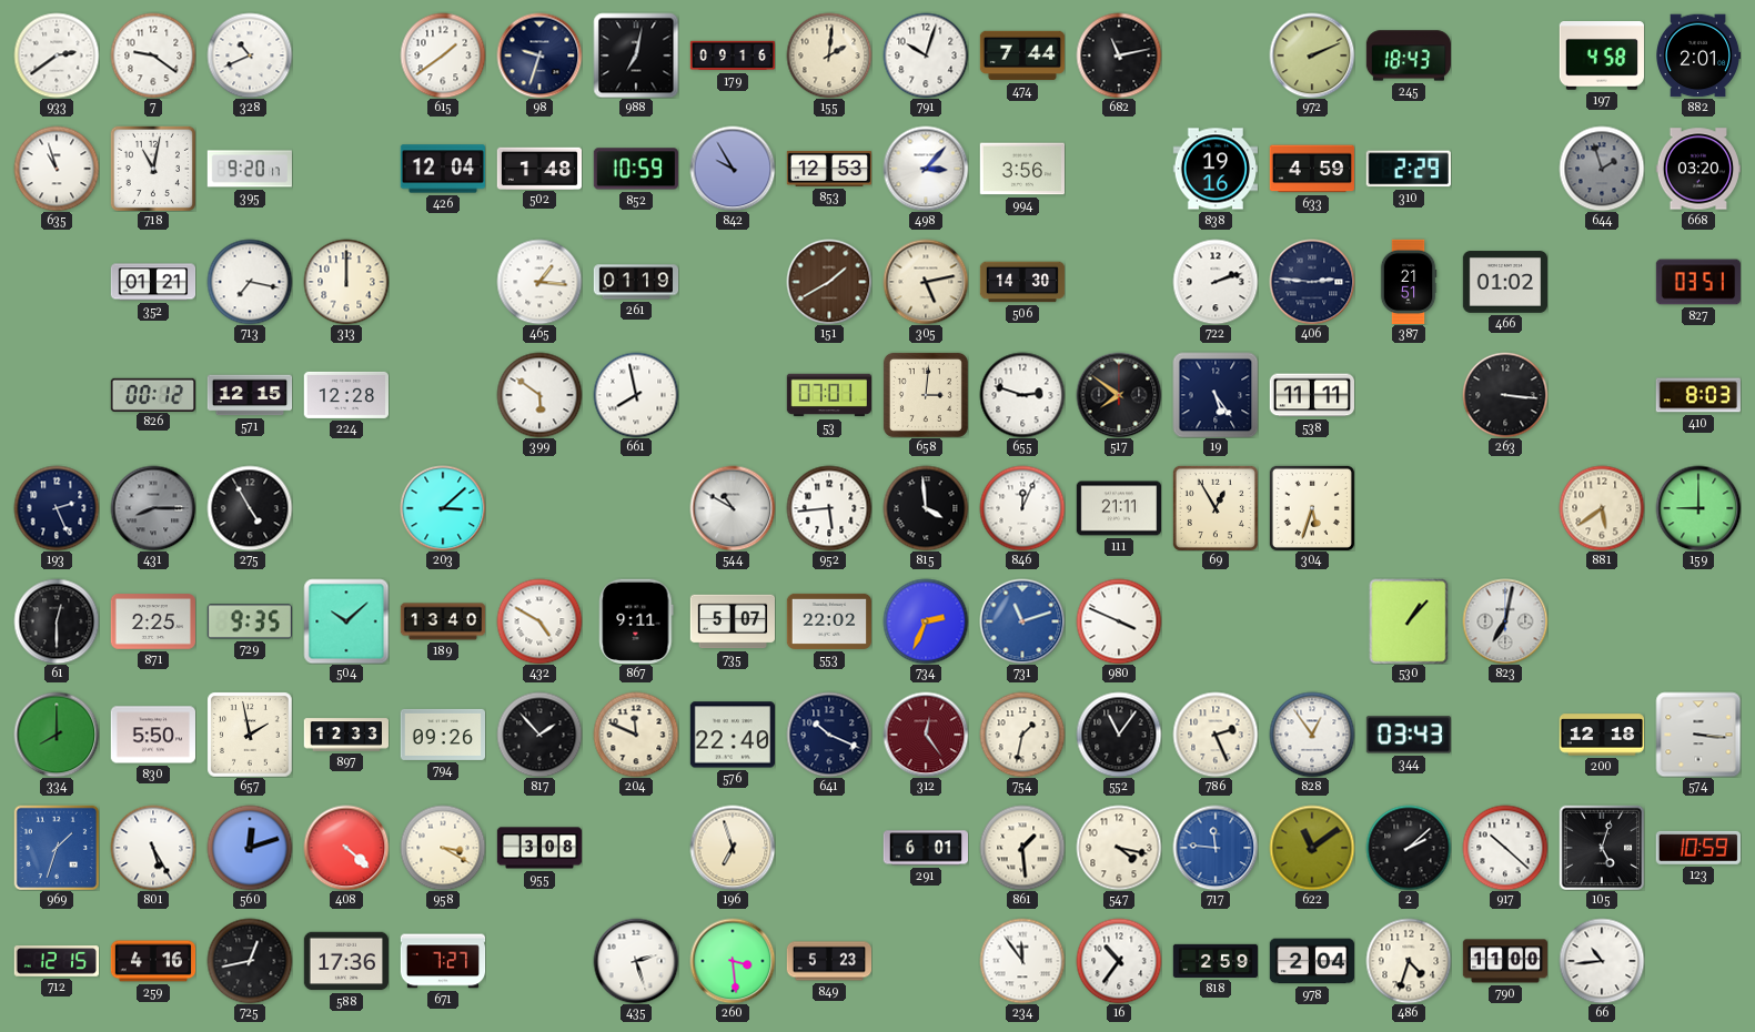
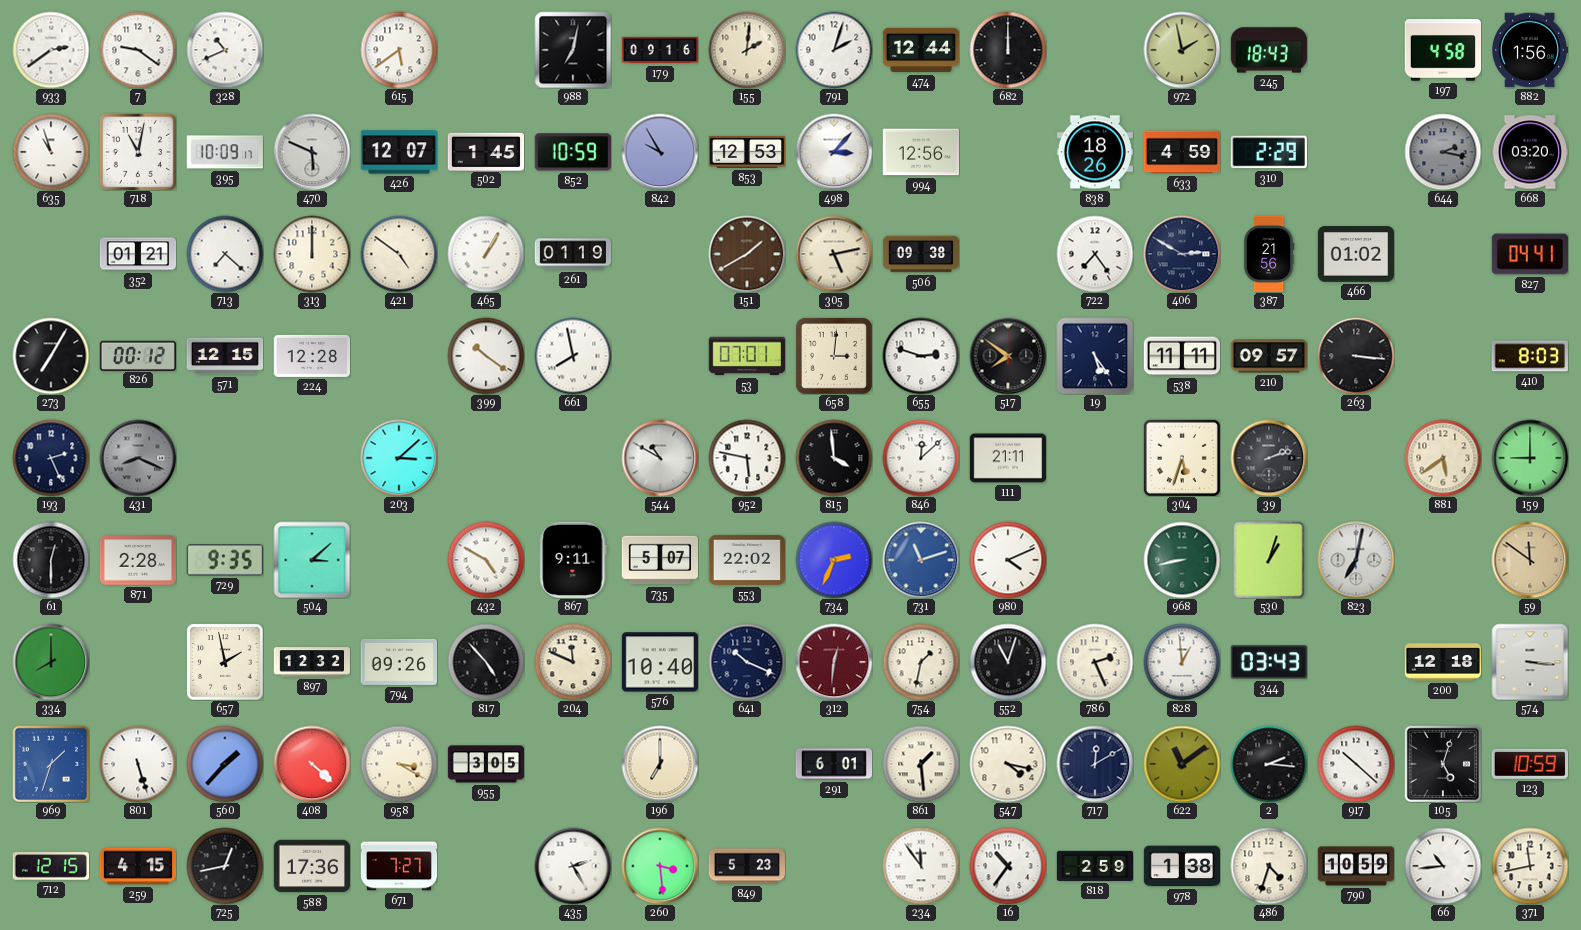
615: 1:39 -> 5:39 (399, 50)
98: 9:33 -> none (539, 55)
791: 10:03 -> 2:03 (834, 50)
474: 7:44 -> 12:44 (921, 50)
682: 11:13 -> 12:00 (1008, 50)
972: 2:11 -> 1:58 (1182, 50)
882: 2:01 -> 1:56 (1530, 50)
395: 9:20 -> 10:09 (225, 152)
470: none -> 5:49 (312, 152)
426: 12:04 -> 12:07 (398, 152)
502: 1:48 -> 1:45 (485, 151)
994: 3:56 -> 12:56 (920, 152)
838: 19:16 -> 18:26 (1094, 152)
644: 1:57 -> 2:17 (1443, 152)
713: 7:17 -> 7:22 (225, 254)
421: none -> 4:51 (399, 254)
465: 1:16 -> 1:05 (486, 254)
506: 14:30 -> 09:38 (921, 254)
722: 2:12 -> 7:24 (1095, 254)
406: 2:46 -> 2:50 (1182, 254)
387: 21:51 -> 21:56 (1269, 253)
827: 03:51 -> 04:41 (1529, 254)
273: none -> 7:05 (51, 356)
399: 5:51 -> 10:21 (486, 356)
210: none -> 09:57 (1268, 356)
431: 8:15 -> 8:19 (138, 458)
275: 4:55 -> none (250, 508)
952: 5:44 -> 5:47 (747, 458)
846: 12:04 -> 12:08 (921, 458)
69: 12:55 -> none (1216, 508)
39: none -> 2:12 (1269, 458)
871: 2:25 -> 2:28 (137, 560)
504: 10:08 -> 3:08 (312, 560)
189: 13:40 -> none (443, 621)
980: 3:49 -> 4:11 (1008, 560)
968: none -> 8:43 (1182, 560)
530: 1:07 -> 1:03 (1269, 560)
59: none -> 11:51 (1530, 560)
830: 5:50 -> none (152, 735)
897: 12:33 -> 12:32 (311, 662)
817: 1:53 -> 4:53 (486, 662)
576: 22:40 -> 10:40 (659, 662)
312: 12:24 -> 12:31 (834, 662)
552: 11:06 -> 11:03 (1008, 662)
828: 12:54 -> 12:59 (1182, 662)
801: 5:25 -> 5:27 (138, 764)
560: 12:12 -> 1:37 (225, 764)
955: 3:08 -> 3:05 (486, 764)
196: 6:57 -> 7:00 (660, 764)
717: 11:46 -> 12:10 (1095, 764)
717 dial: blue -> navy (1095, 764)
2: 2:08 -> 2:16 (1269, 764)
259: 4:16 -> 4:15 (138, 866)
435: 2:27 -> 2:25 (573, 866)
978: 2:04 -> 1:38 (1181, 866)
790: 11:00 -> 10:59 (1356, 866)
371: none -> 11:43 (1530, 866)
